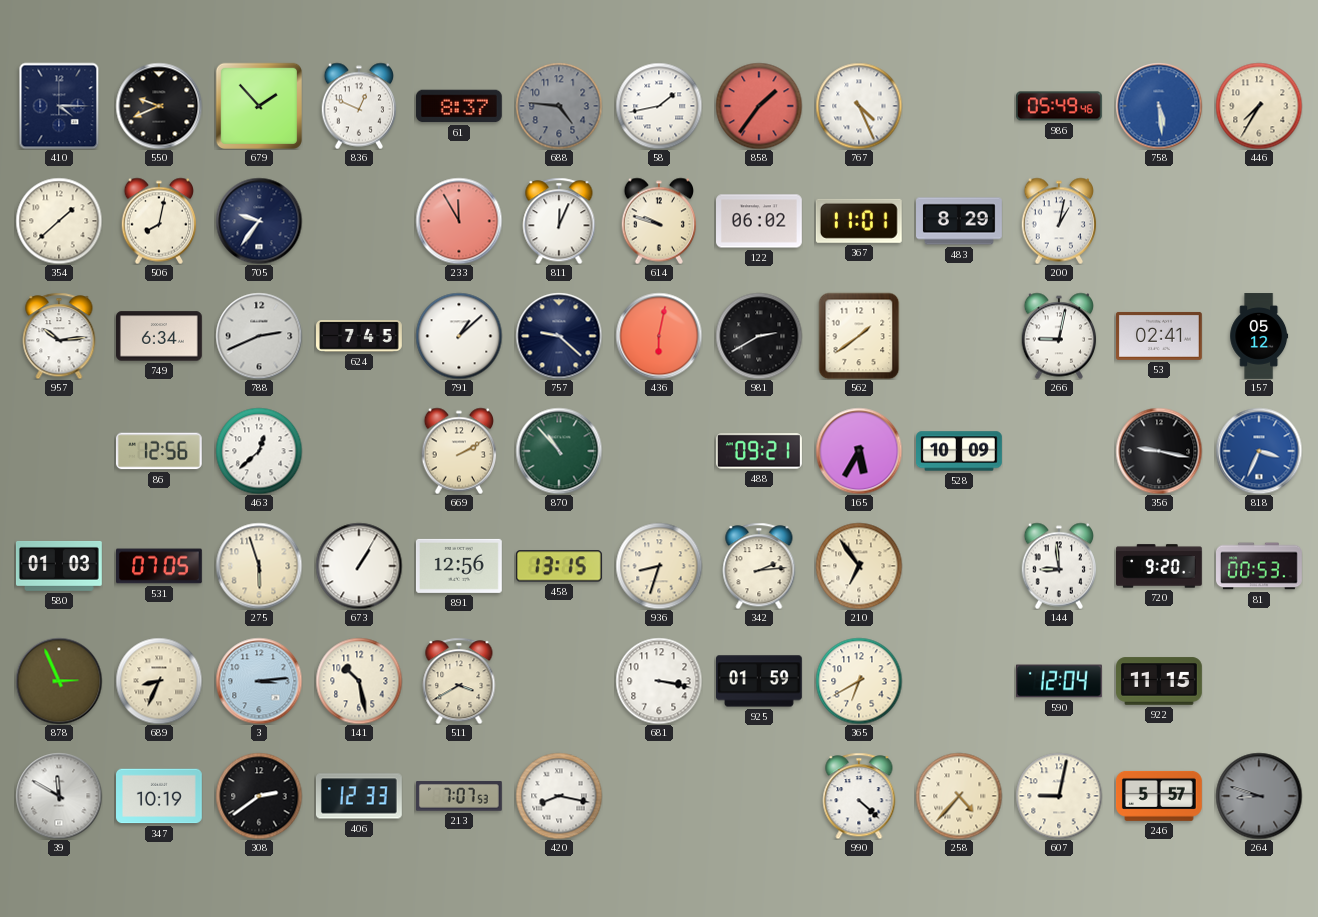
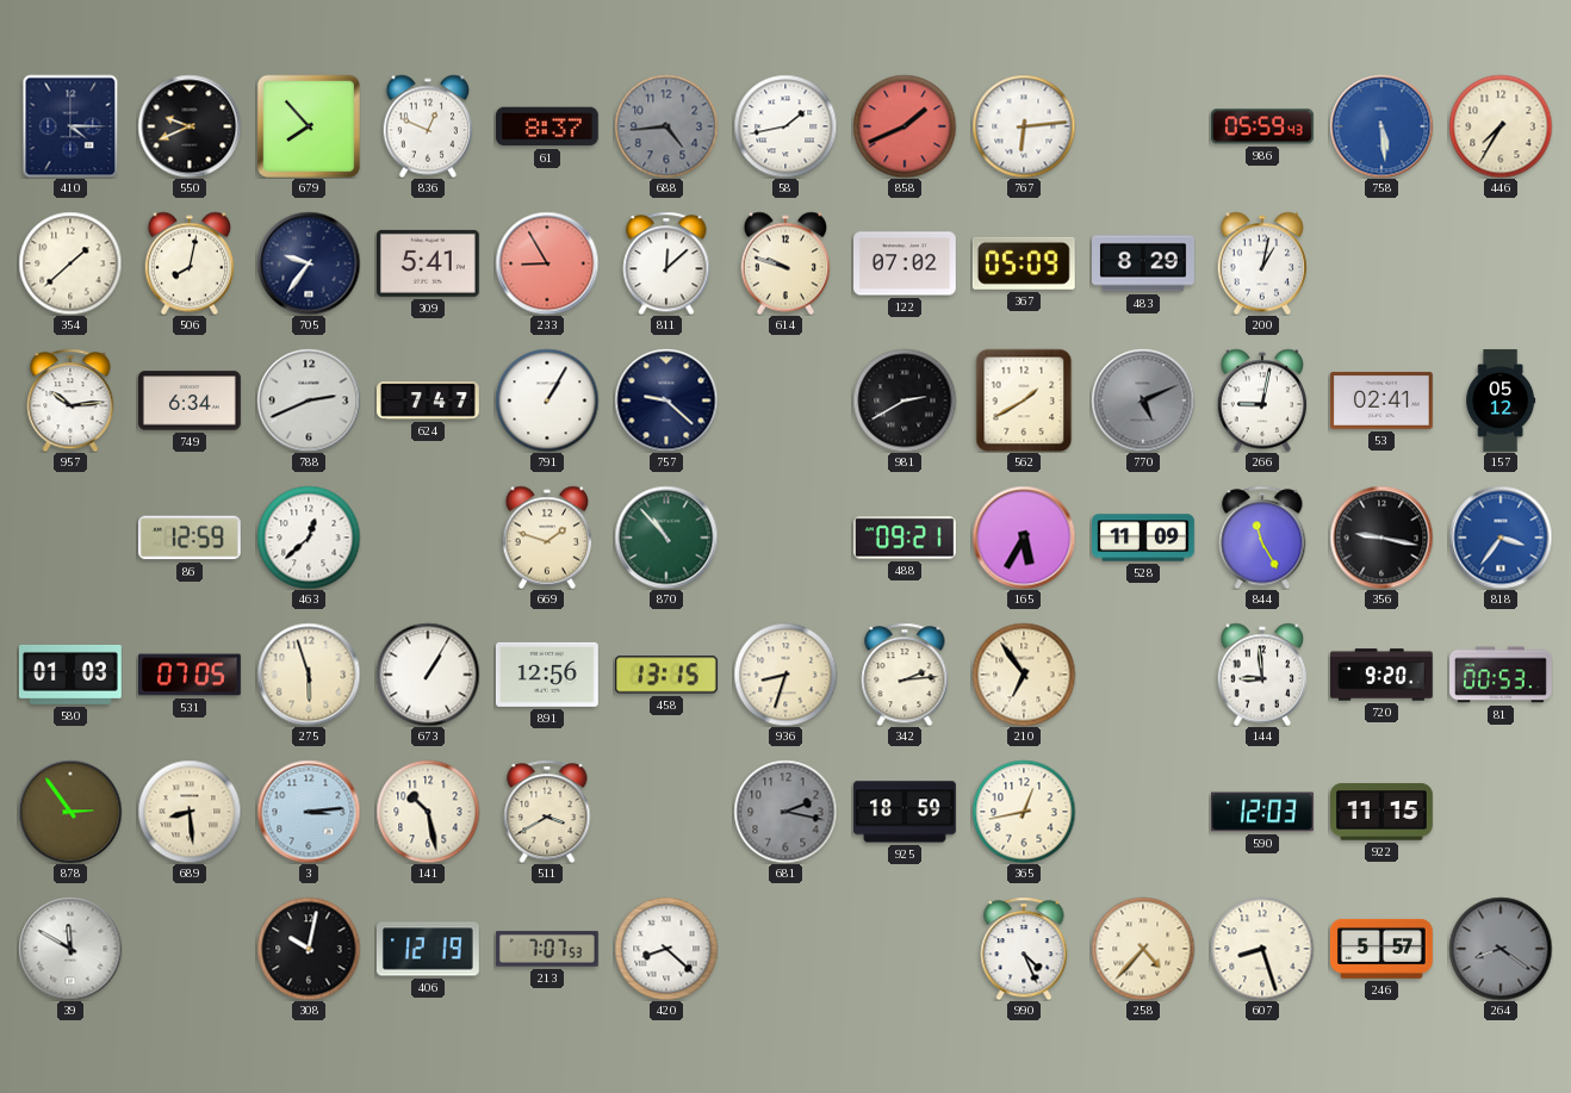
679: 1:53 -> 7:53 (309, 126)
688: 4:46 -> 4:44 (666, 126)
858: 1:36 -> 1:41 (905, 126)
767: 4:26 -> 6:14 (1024, 126)
986: 05:49 -> 05:59 (1262, 126)
309: none -> 5:41 (428, 263)
233: 11:55 -> 8:55 (547, 263)
811: 12:04 -> 12:08 (666, 263)
122: 06:02 -> 07:02 (906, 263)
367: 11:01 -> 05:09 (1024, 263)
624: 7:45 -> 7:47 (429, 402)
791: 1:08 -> 1:05 (547, 400)
436: 6:02 -> none (659, 336)
562: 1:39 -> 1:40 (1024, 400)
770: none -> 5:11 (1143, 400)
86: 12:56 -> 12:59 (190, 538)
669: 2:10 -> 1:48 (547, 538)
528: 10:09 -> 11:09 (1144, 538)
844: none -> 11:25 (1262, 538)
818: 3:34 -> 3:36 (1501, 538)
878: 2:56 -> 2:54 (70, 812)
689: 8:34 -> 8:29 (190, 812)
681: 3:17 -> 2:17 (785, 812)
681 dial: white -> grey (785, 812)
925: 01:59 -> 18:59 (906, 812)
365: 6:40 -> 12:43 (1024, 812)
590: 12:04 -> 12:03 (1263, 812)
347: 10:19 -> none (160, 796)
308: 2:39 -> 10:02 (309, 949)
406: 12:33 -> 12:19 (428, 949)
420: 8:17 -> 8:22 (666, 949)
990: 4:22 -> 4:26 (1024, 949)
607: 9:02 -> 8:27 (1262, 949)
264: 8:48 -> 8:21 (1501, 949)
